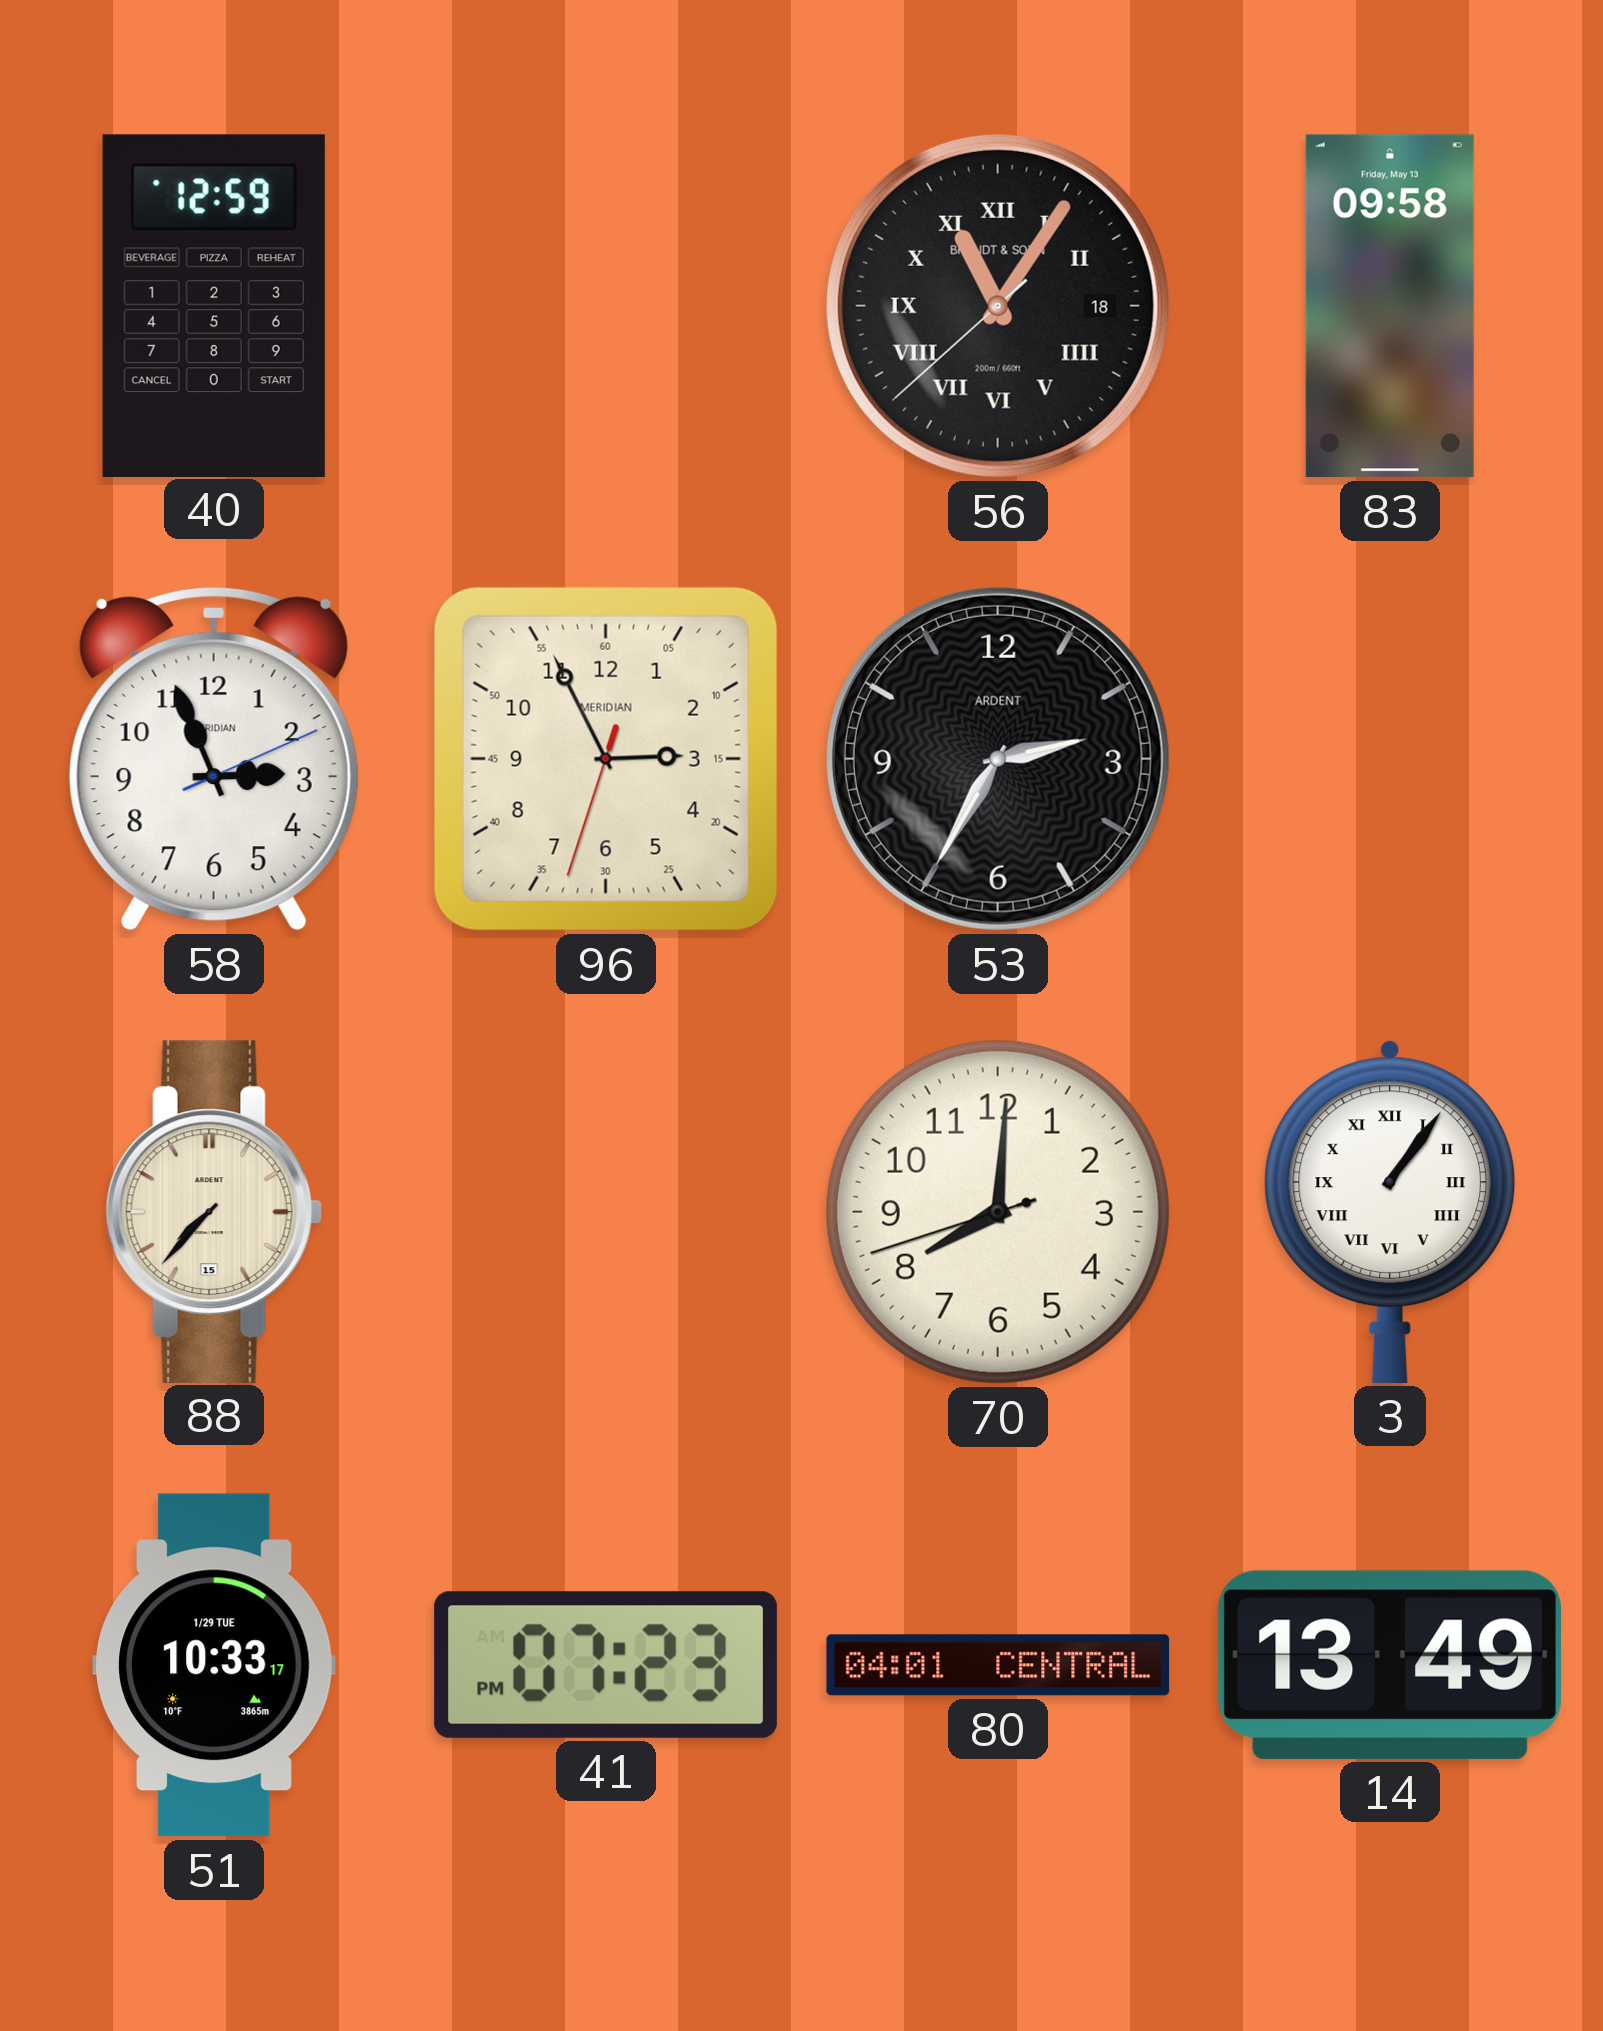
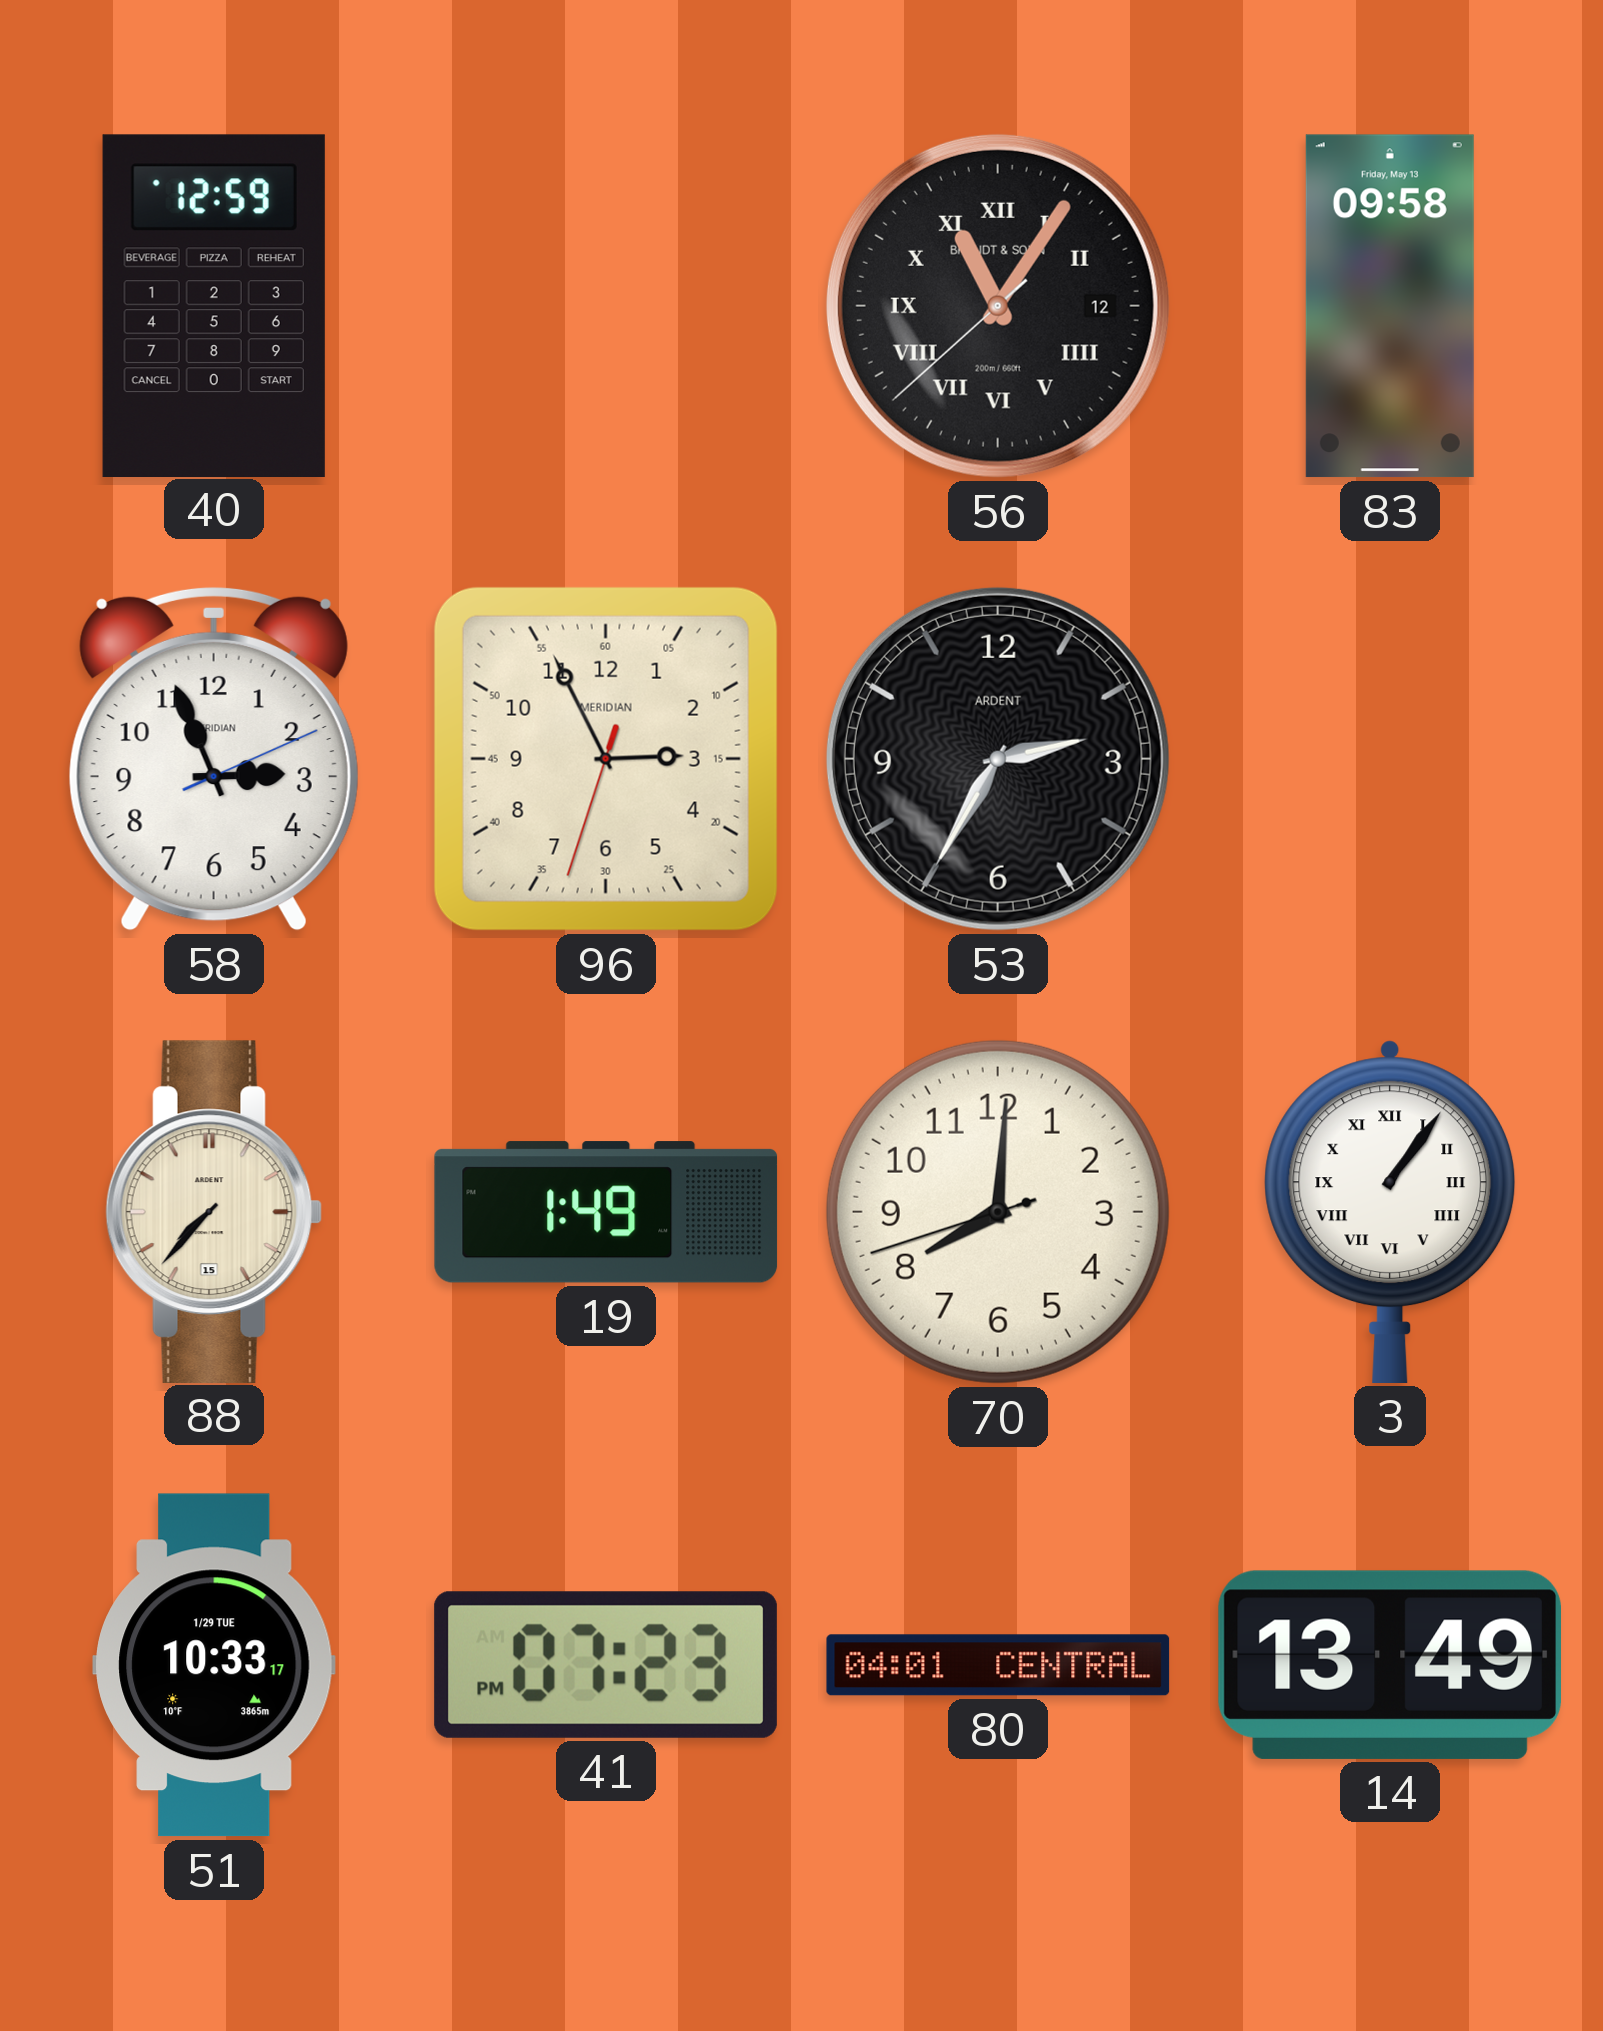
56 date: 18 -> 12 (998, 306)
19: none -> 1:49 (606, 1212)
